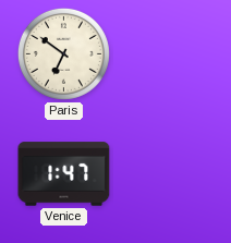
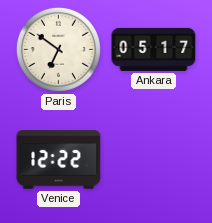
Ankara: none -> 05:17 (154, 49)
Venice: 1:47 -> 12:22 (59, 160)
